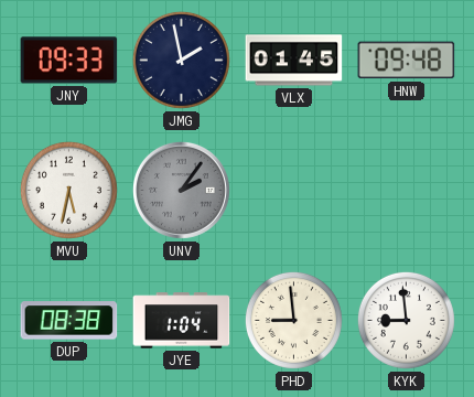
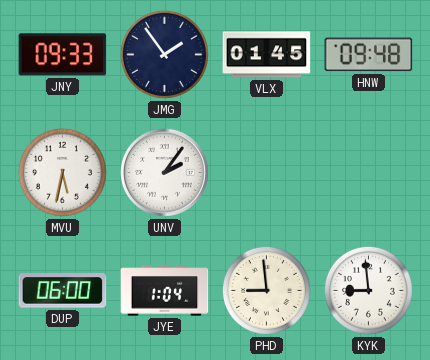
JMG: 1:58 -> 1:54 (164, 54)
UNV dial: grey -> white (164, 172)
DUP: 08:38 -> 06:00 (63, 291)
